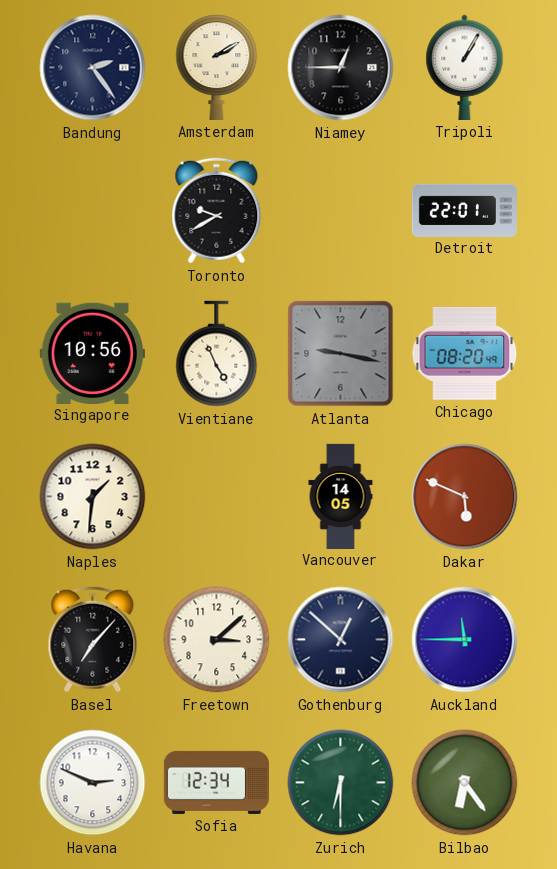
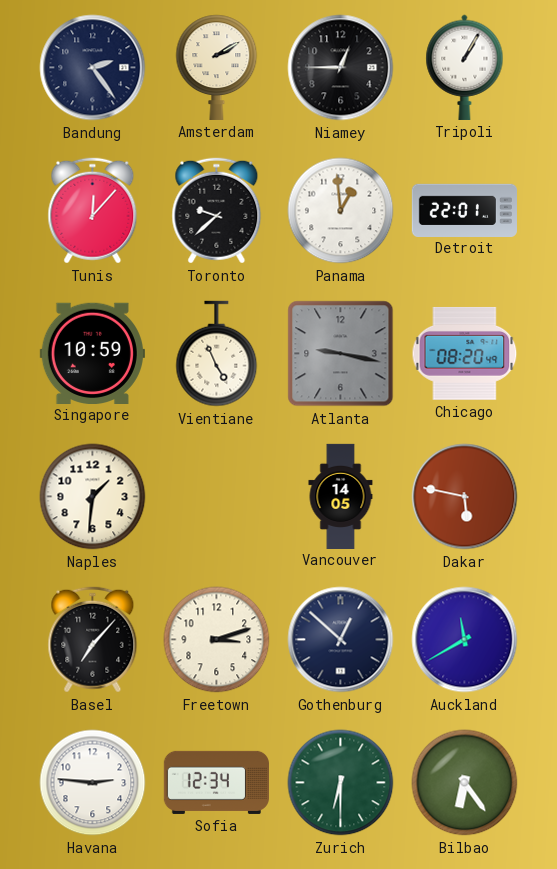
Tunis: none -> 12:07 (93, 211)
Toronto: 9:40 -> 9:38 (217, 211)
Panama: none -> 12:59 (341, 211)
Singapore: 10:56 -> 10:59 (92, 353)
Dakar: 5:49 -> 5:47 (465, 497)
Freetown: 3:08 -> 3:12 (217, 640)
Auckland: 11:45 -> 11:40 (465, 640)
Havana: 2:49 -> 2:46 (93, 783)
